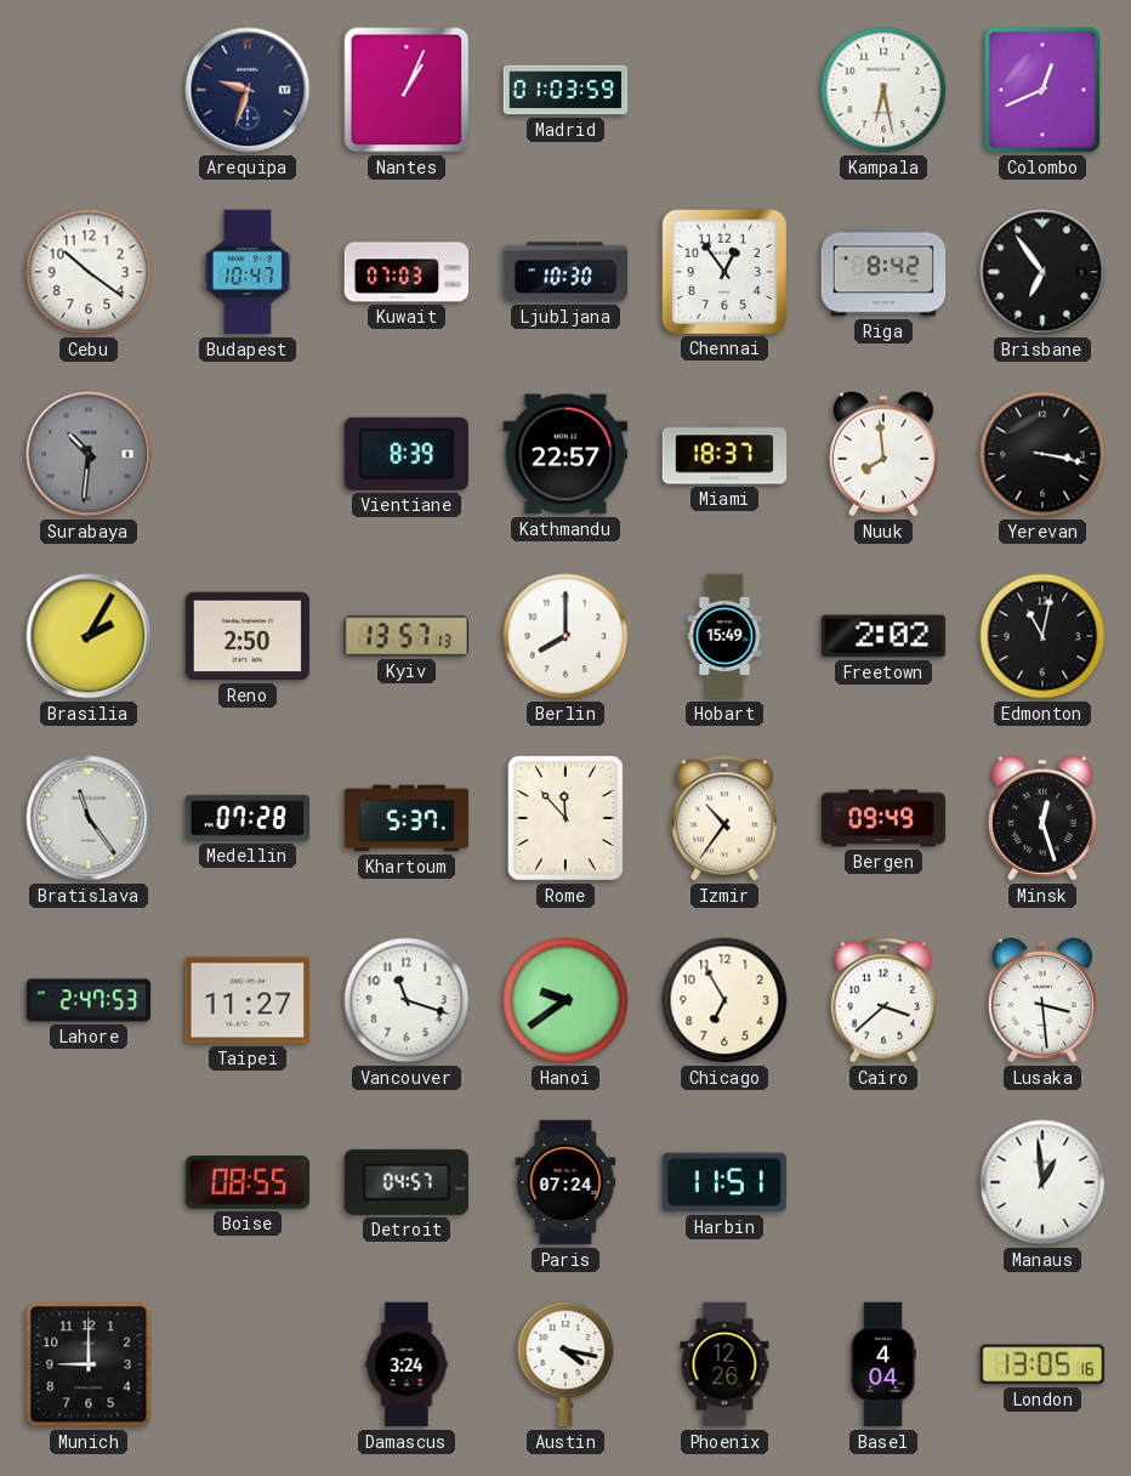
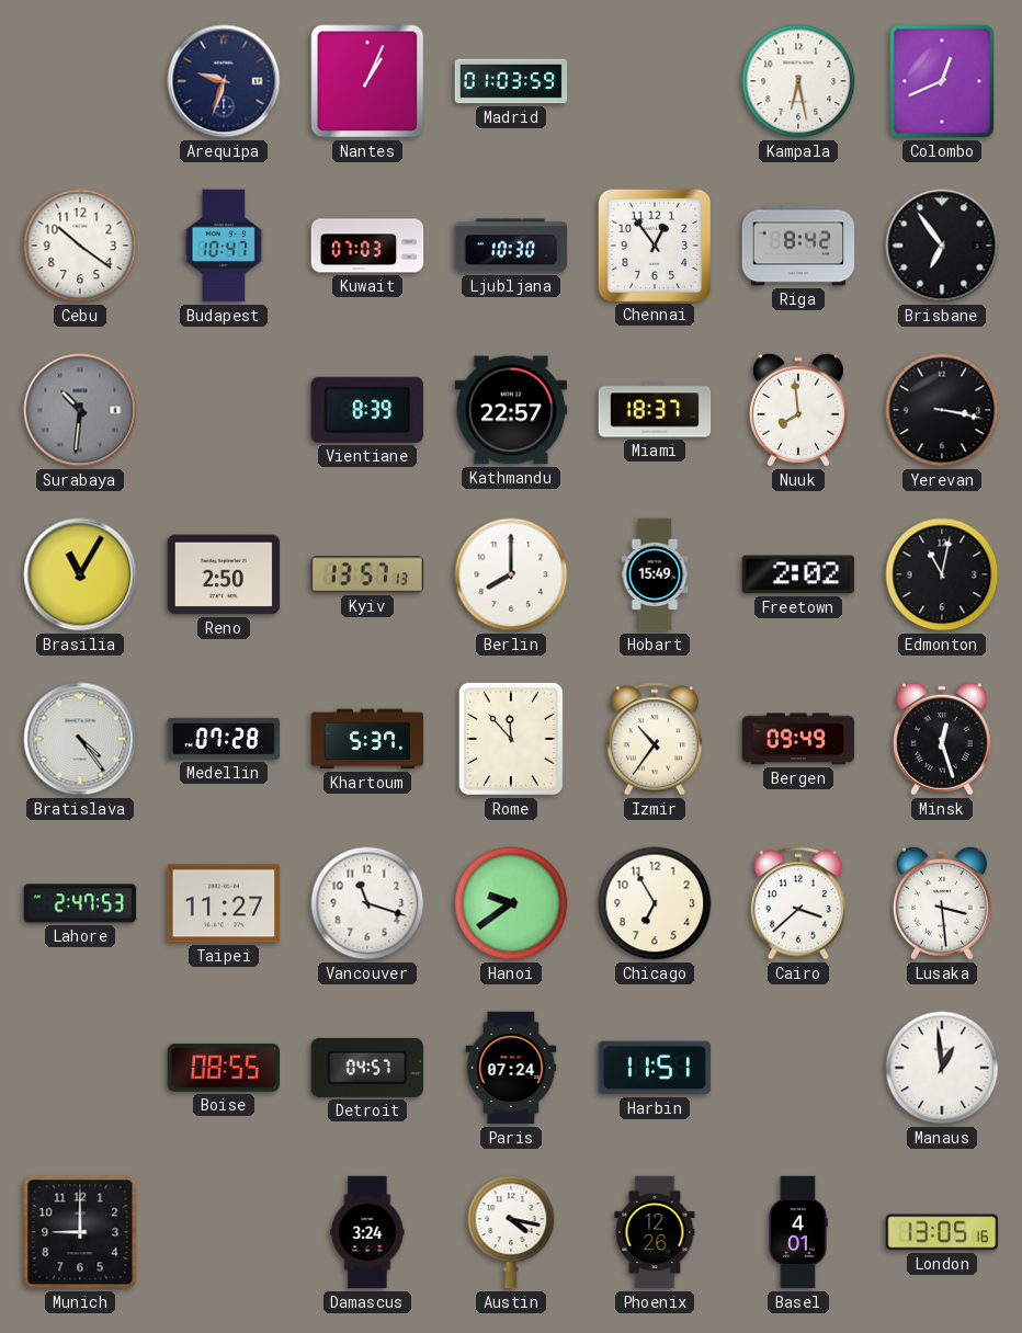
Brasilia: 2:05 -> 11:05 (80, 574)
Bratislava: 11:24 -> 4:24 (80, 739)
Basel: 4:04 -> 4:01 (798, 1232)
